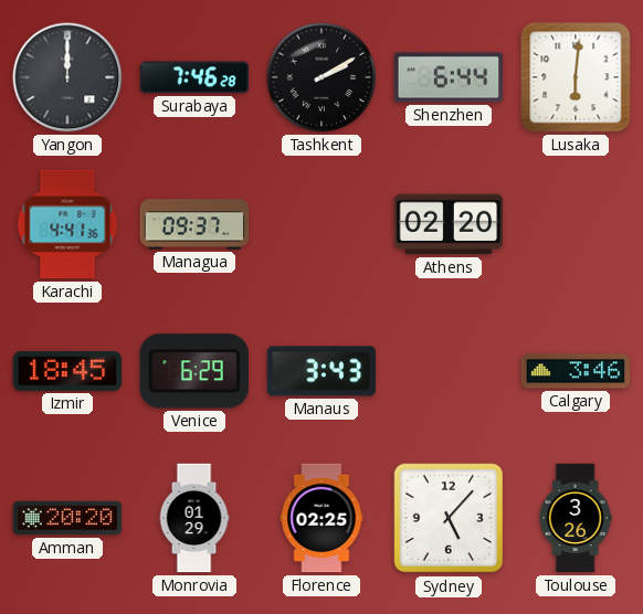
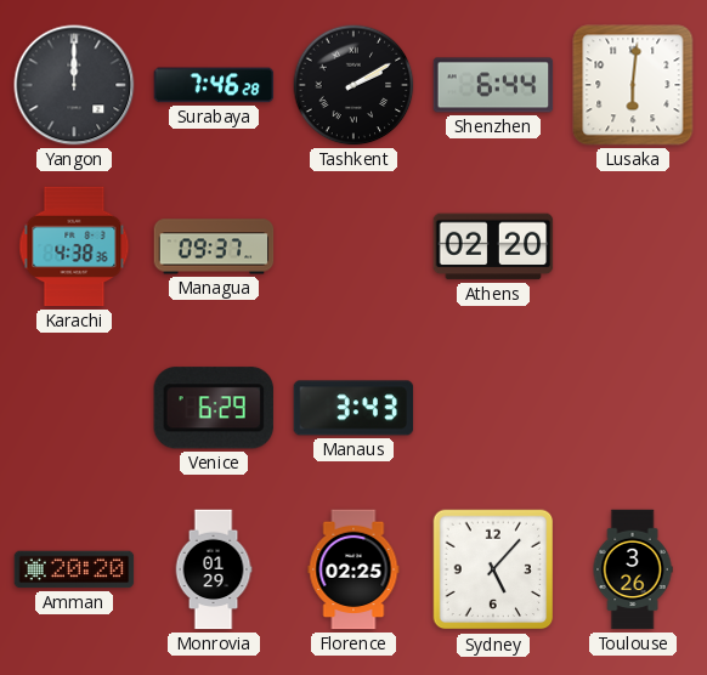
Karachi: 4:41 -> 4:38 (74, 246)
Izmir: 18:45 -> none (67, 371)
Calgary: 3:46 -> none (576, 371)
